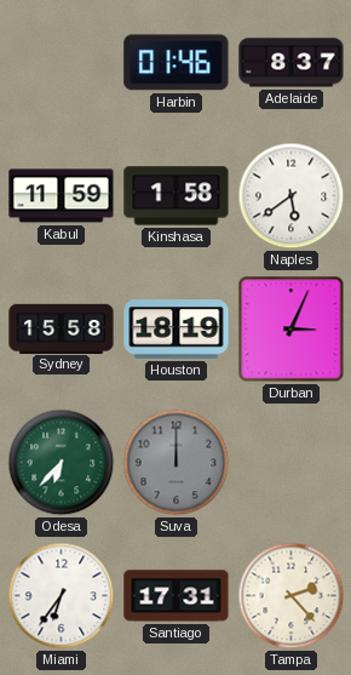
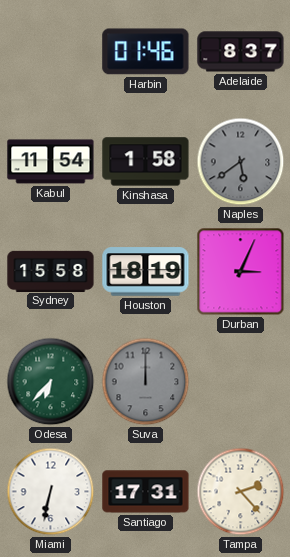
Kabul: 11:59 -> 11:54 (51, 162)
Naples dial: white -> grey (241, 162)
Miami: 6:36 -> 6:32 (51, 492)
